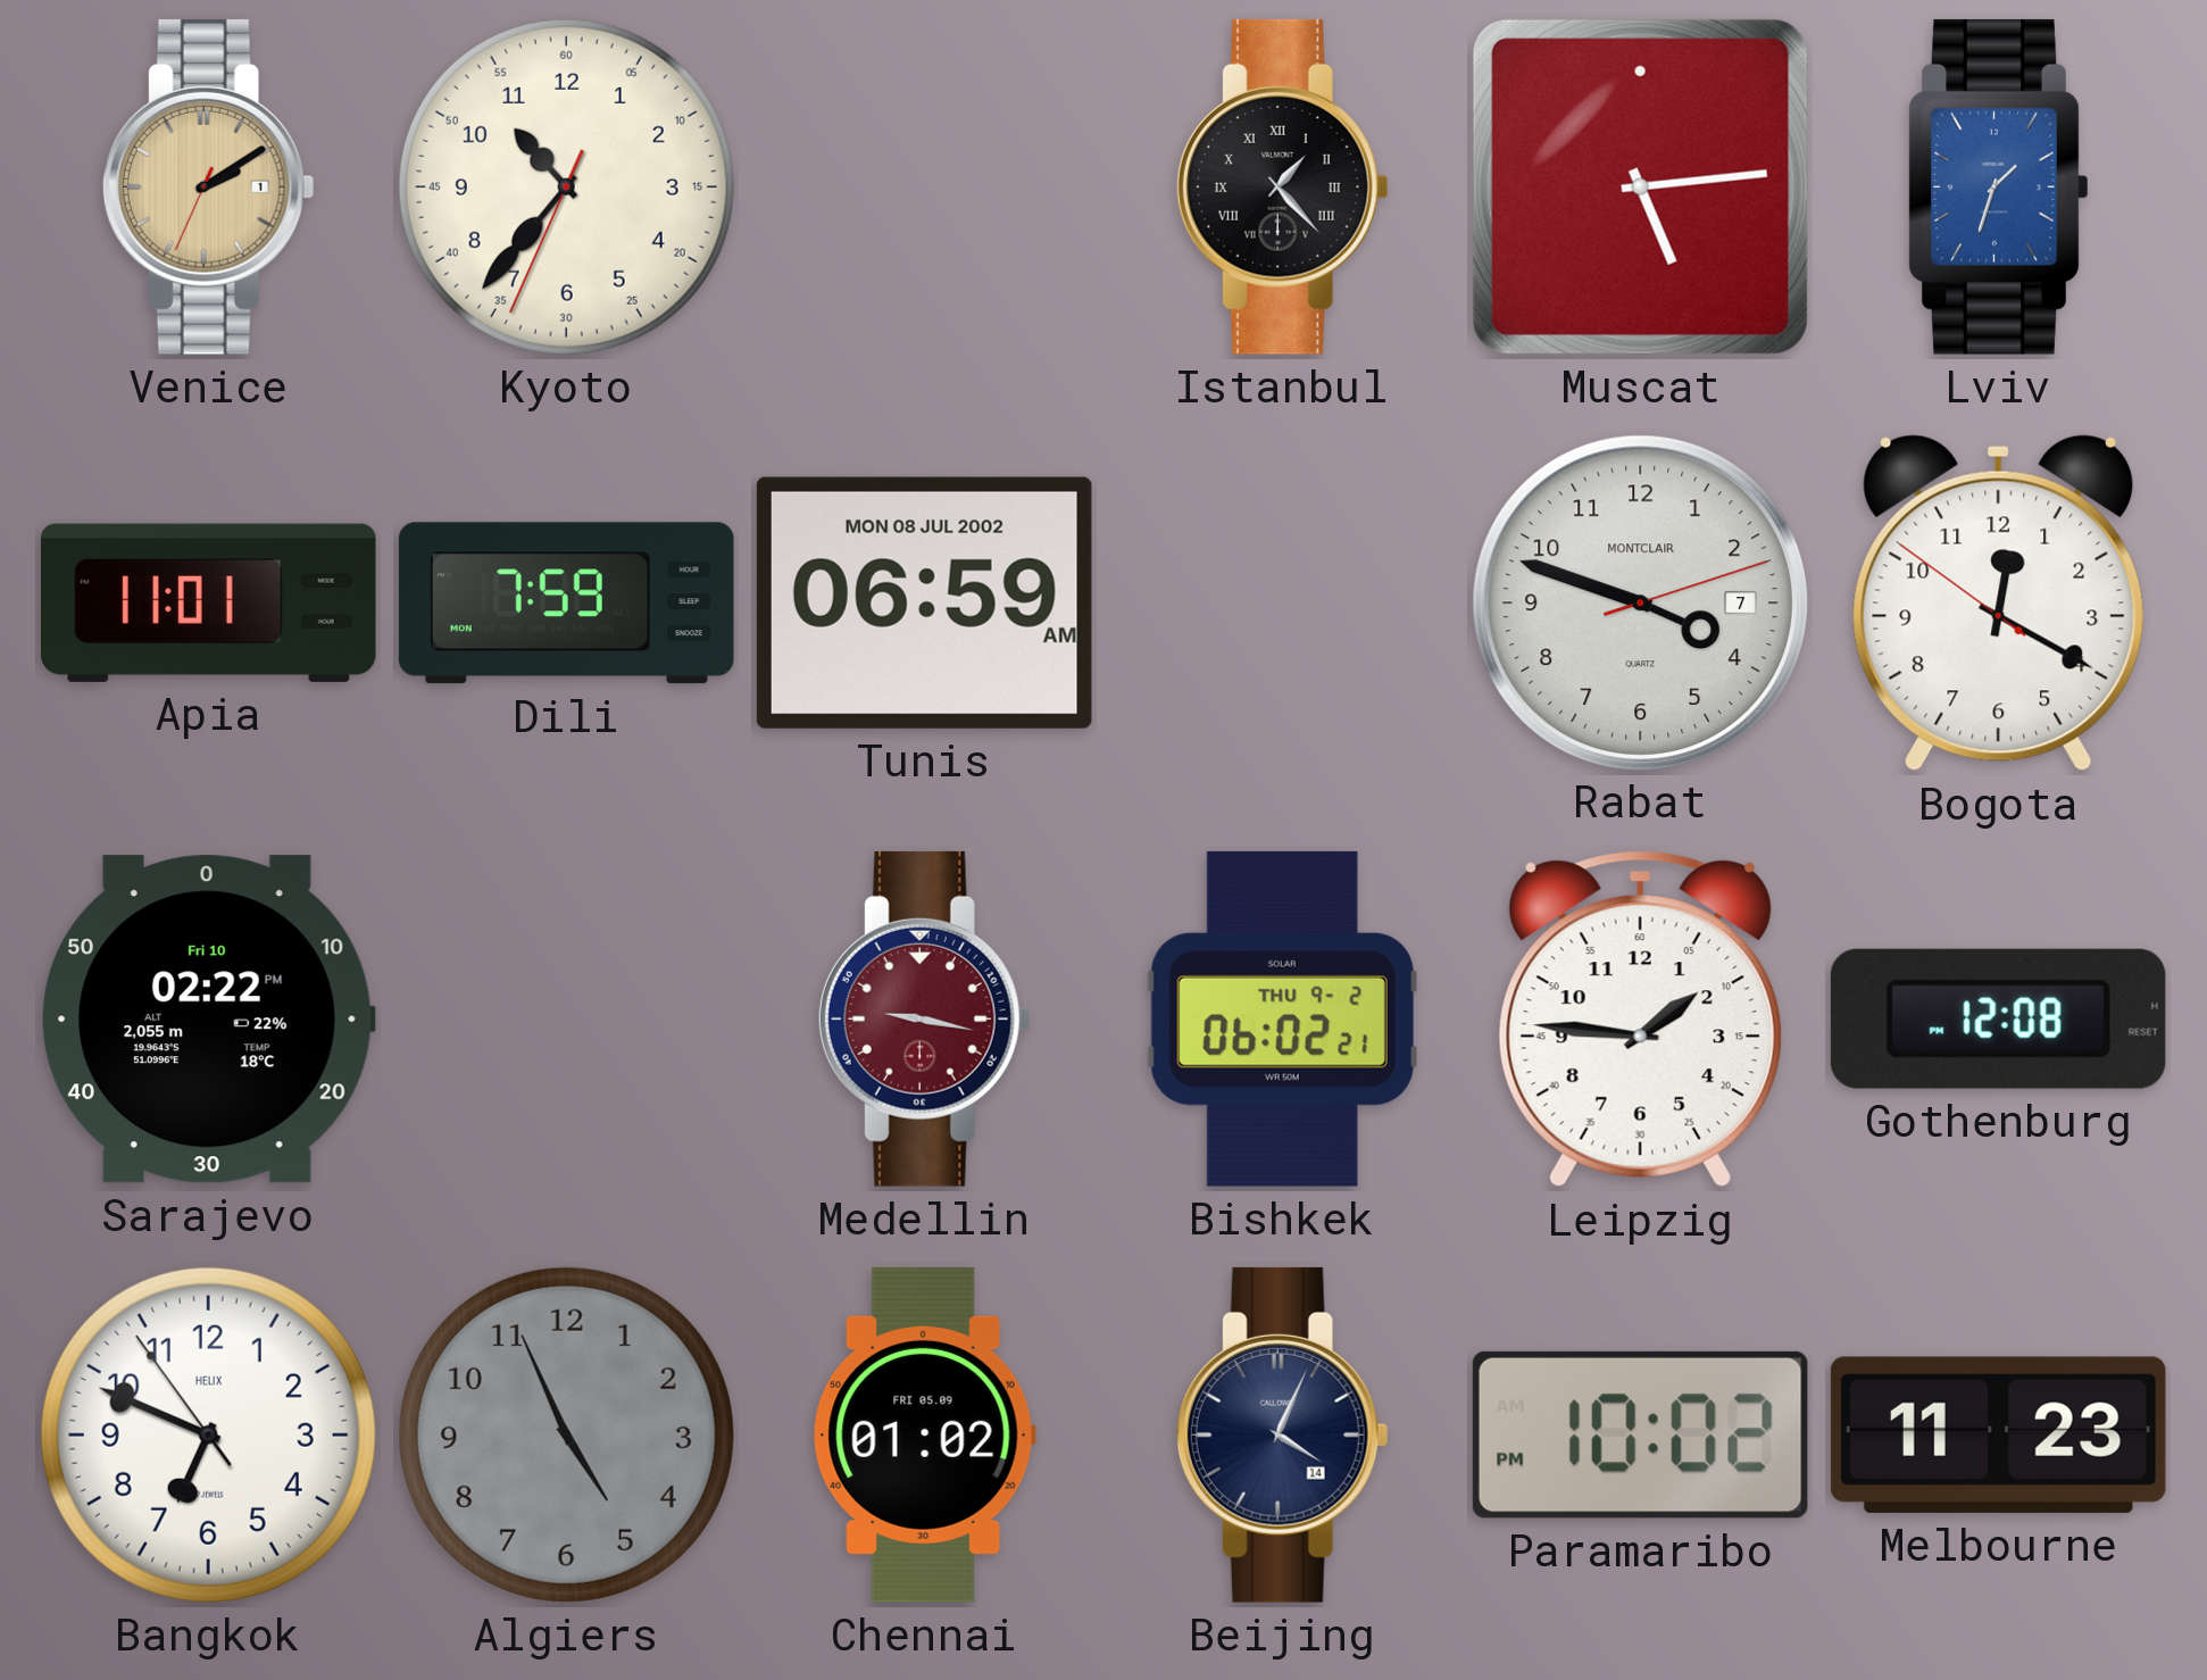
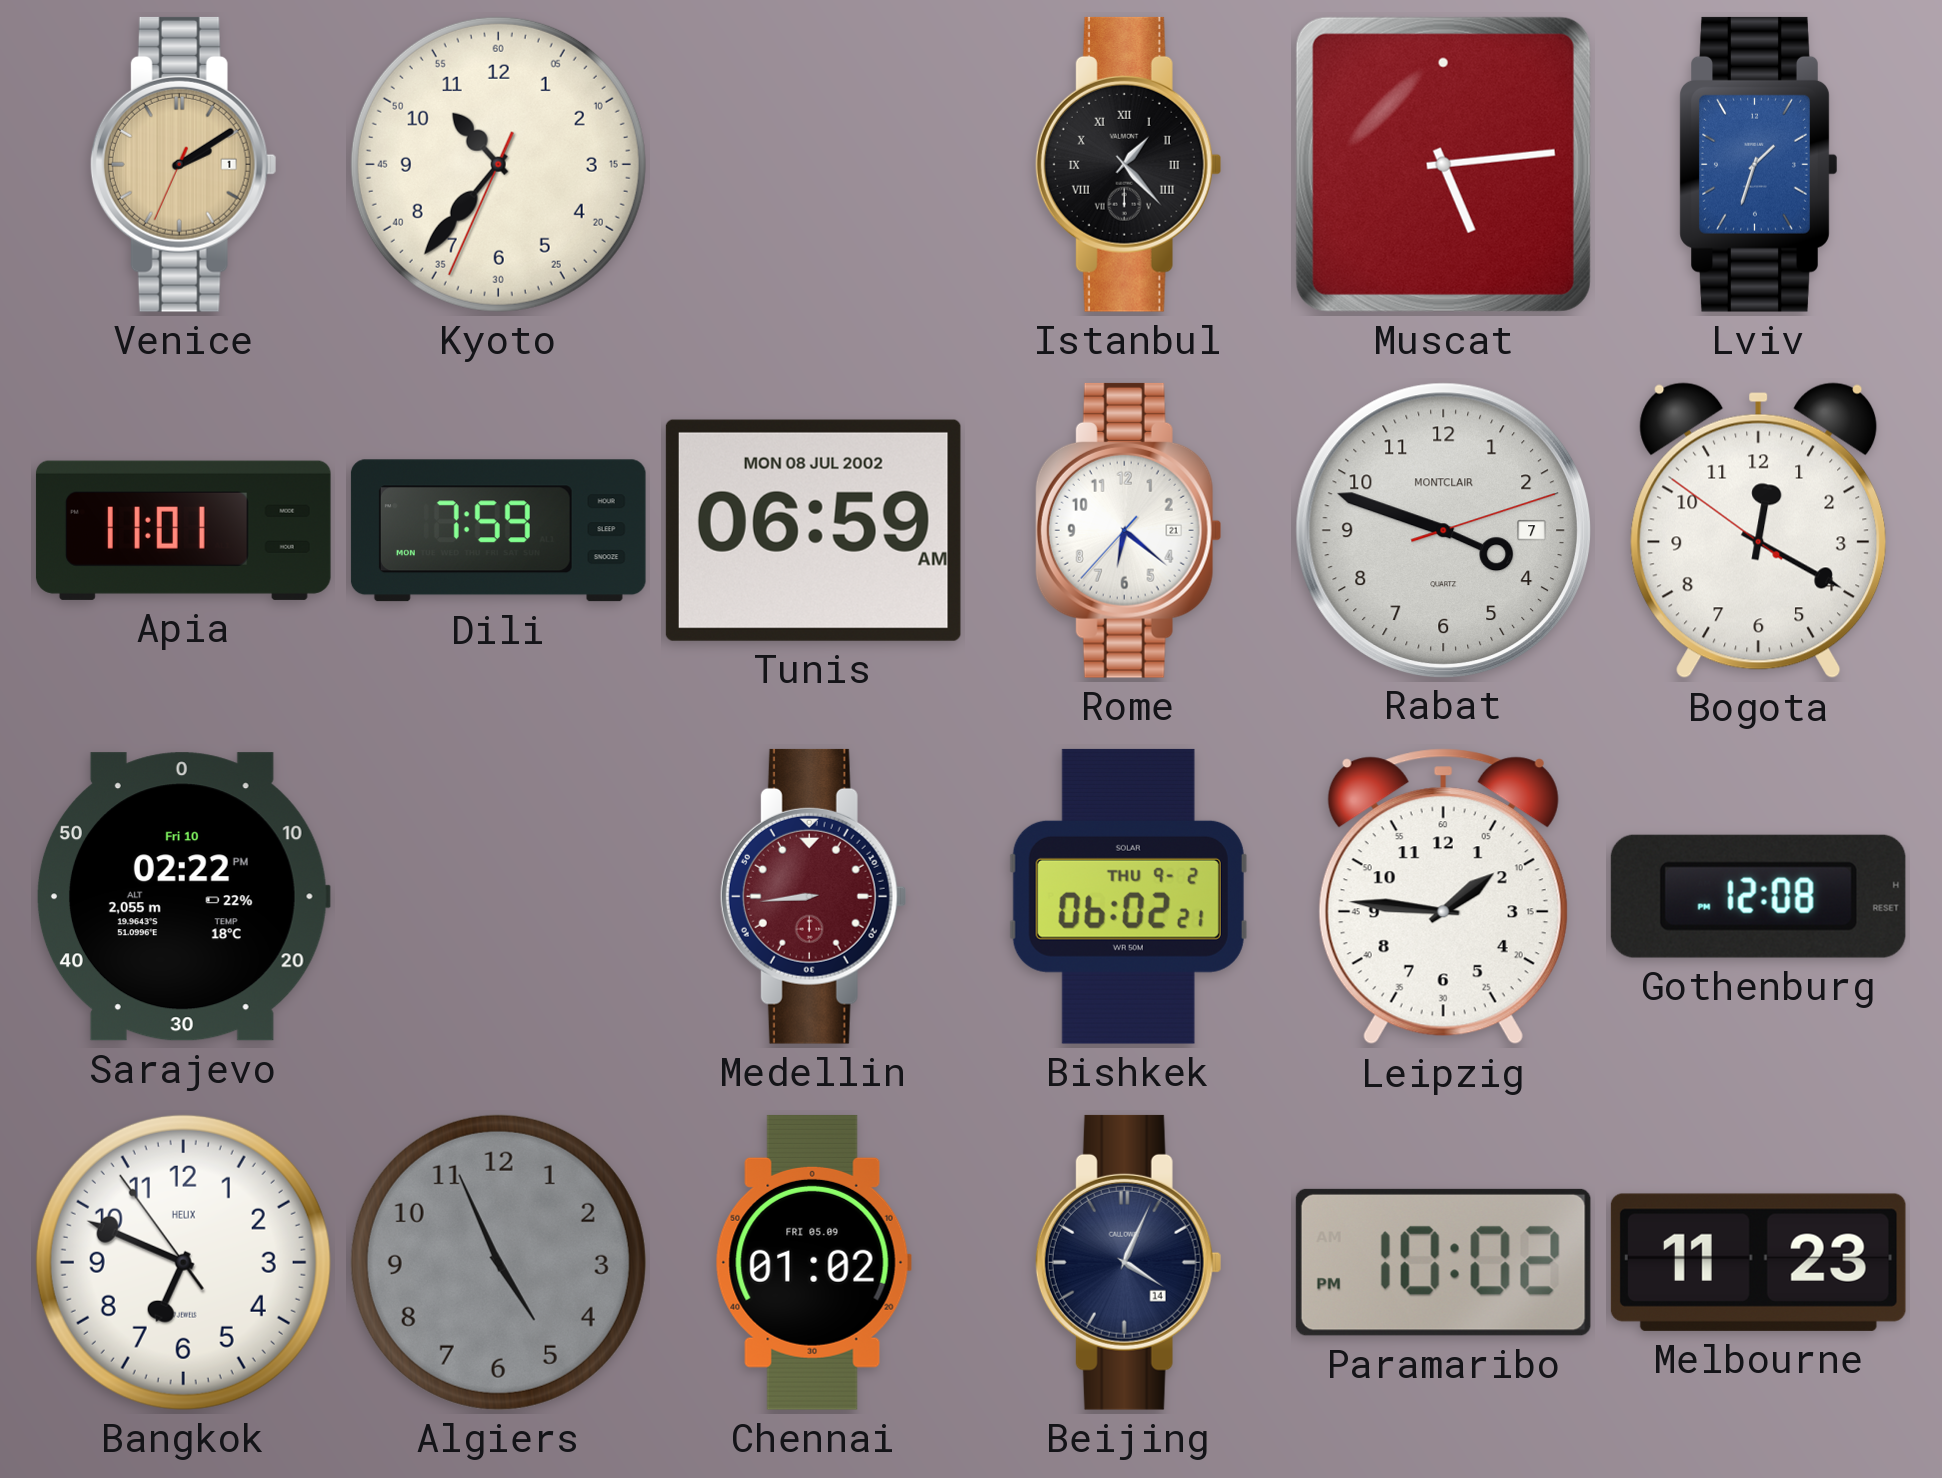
Rome: none -> 6:21 (1128, 530)
Medellin: 9:17 -> 8:44 (813, 896)
